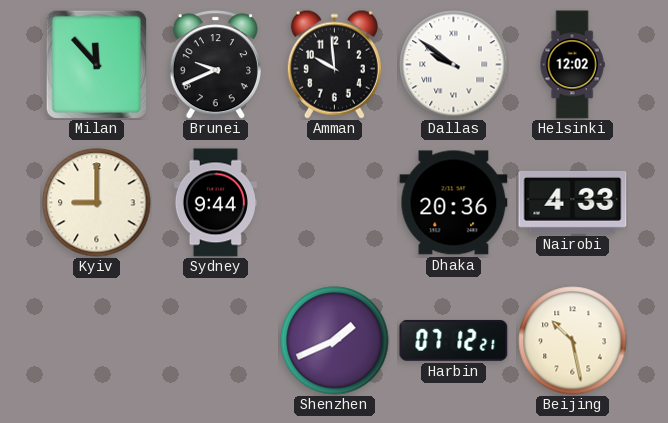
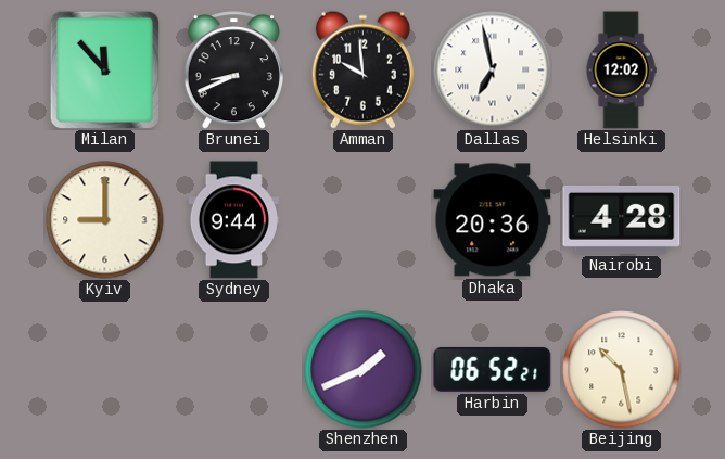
Brunei: 9:41 -> 8:41 (233, 71)
Dallas: 9:51 -> 6:58 (493, 71)
Nairobi: 4:33 -> 4:28 (622, 219)
Harbin: 07:12 -> 06:52 (493, 369)
